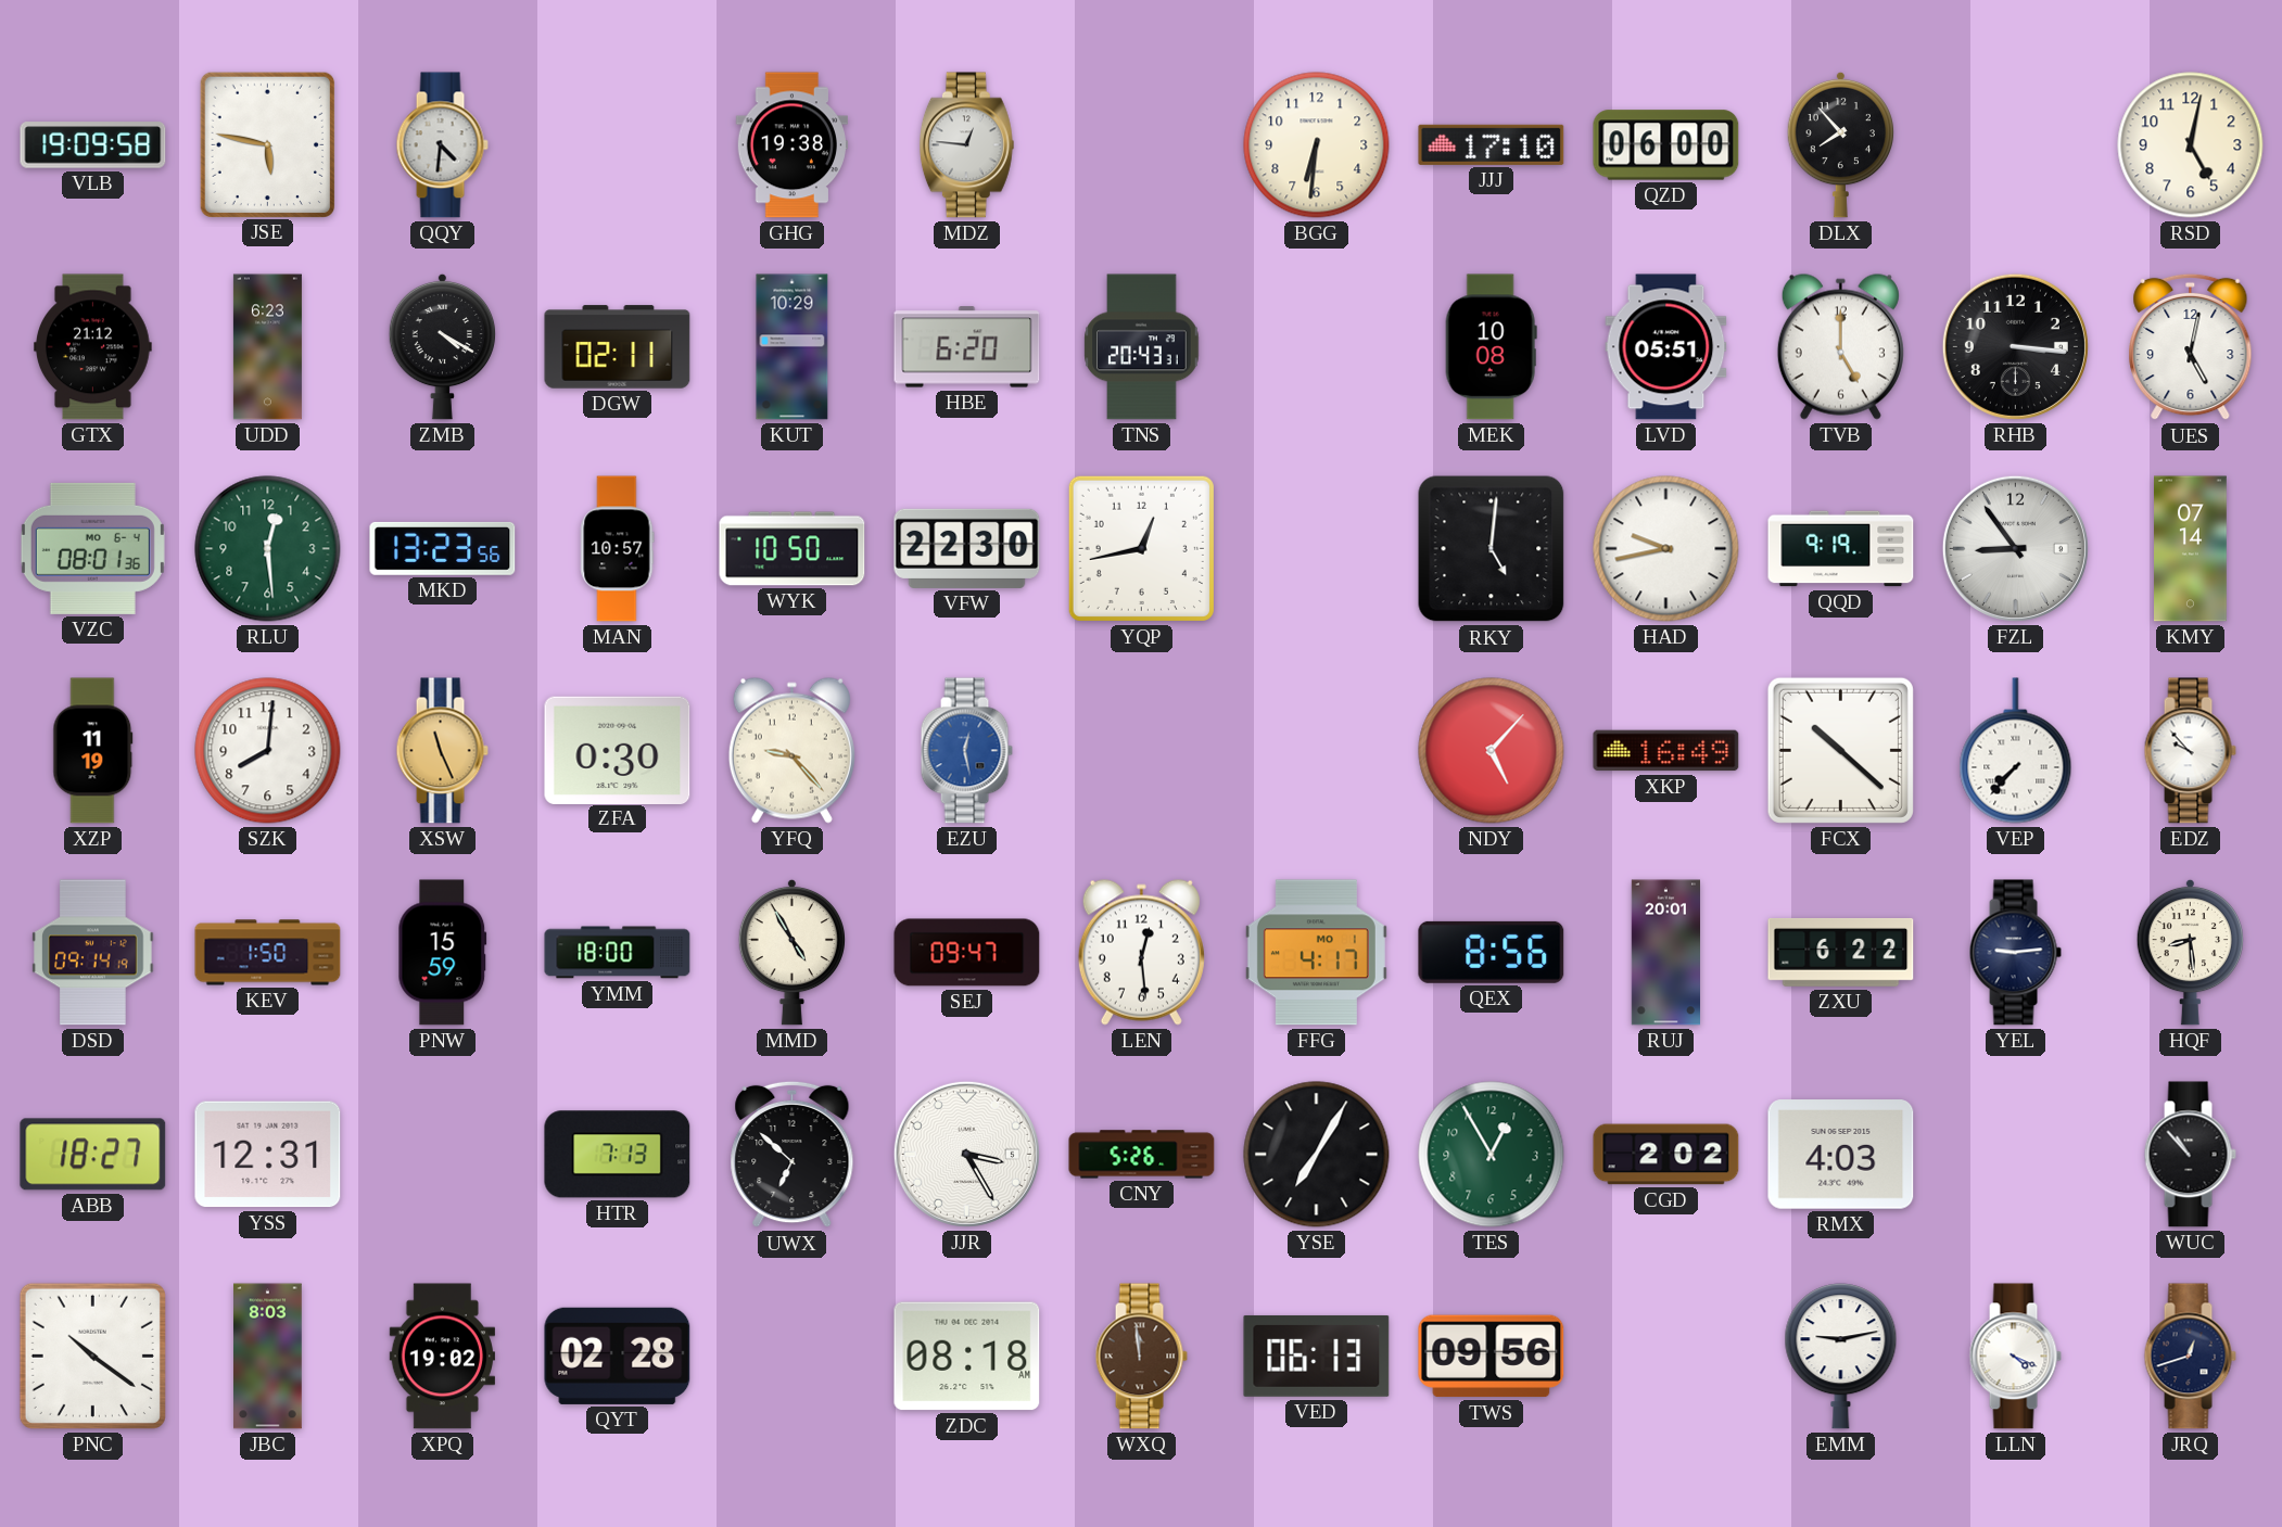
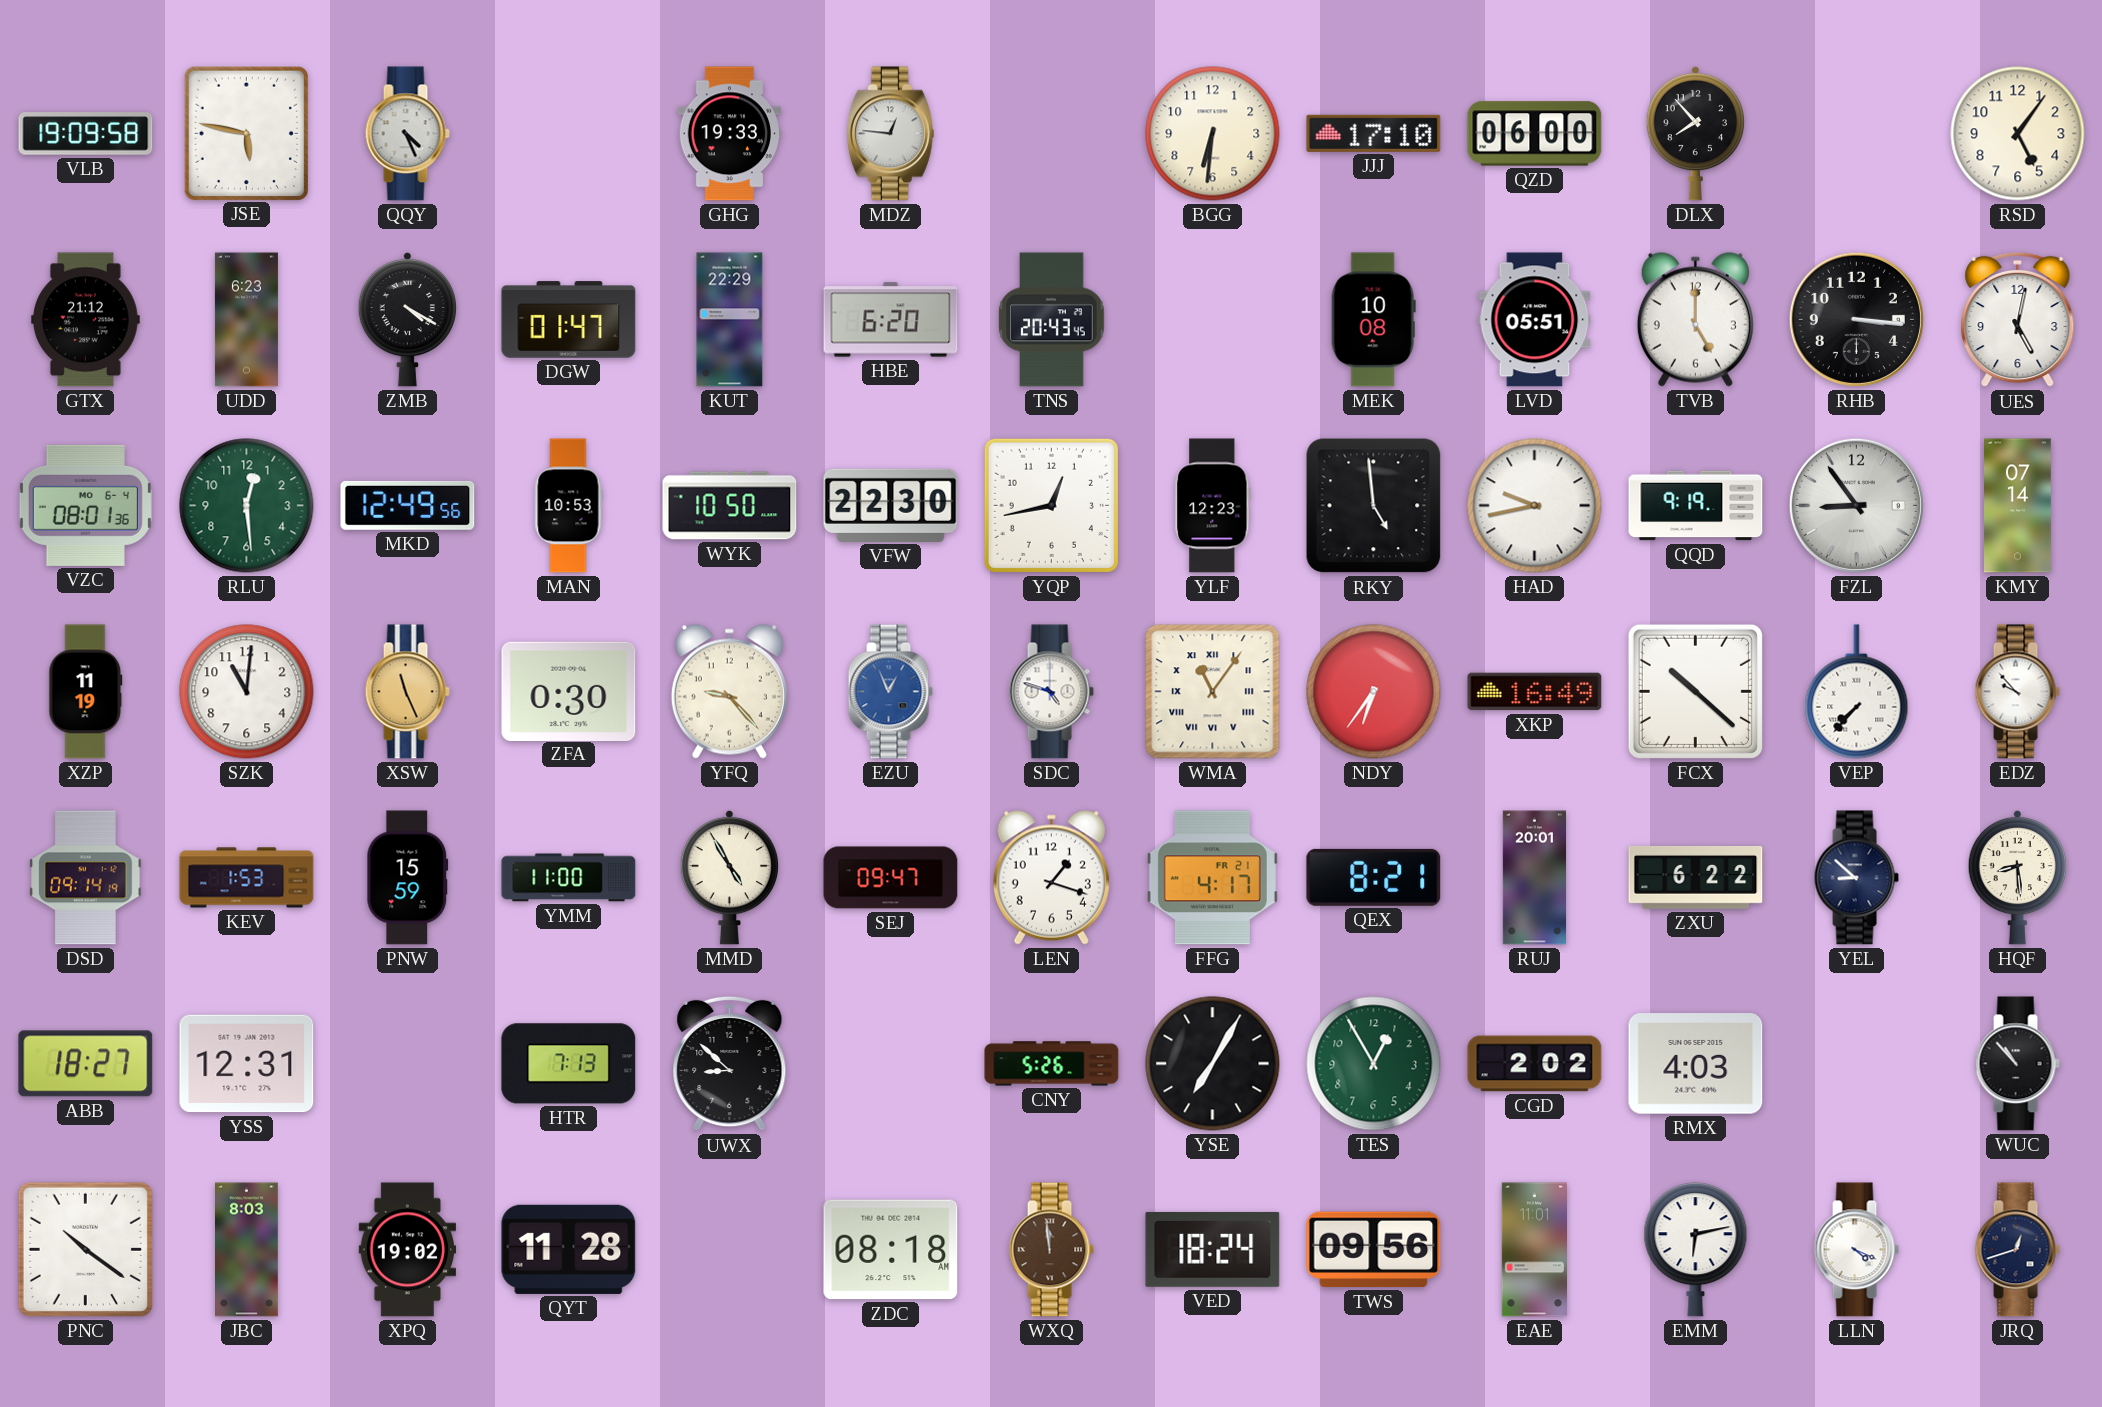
QQY: 4:31 -> 4:26 (407, 134)
GHG: 19:38 -> 19:33 (729, 134)
RSD: 5:02 -> 5:06 (2018, 134)
DGW: 02:11 -> 01:47 (569, 320)
KUT: 10:29 -> 22:29 (730, 320)
TNS: 20:43:31 -> 20:43:45 (1052, 320)
MKD: 13:23 -> 12:49 (408, 505)
MAN: 10:57 -> 10:53 (569, 506)
YLF: none -> 12:23 (1213, 506)
RKY: 5:01 -> 4:59 (1374, 506)
SZK: 8:01 -> 11:01 (247, 692)
EZU: 12:28 -> 12:56 (890, 692)
SDC: none -> 4:48 (1051, 692)
WMA: none -> 11:06 (1213, 692)
NDY: 5:07 -> 6:36 (1374, 692)
KEV: 1:50 -> 1:53 (247, 878)
YMM: 18:00 -> 11:00 (569, 878)
LEN: 12:29 -> 1:18 (1051, 877)
FFG date: MO 1 -> FR 21 (1212, 878)
QEX: 8:56 -> 8:21 (1374, 877)
YEL: 9:14 -> 8:52 (1856, 878)
UWX: 6:52 -> 8:52 (730, 1064)
JJR: 3:25 -> none (966, 1154)
QYT: 02:28 -> 11:28 (569, 1249)
VED: 06:13 -> 18:24 (1213, 1249)
EAE: none -> 11:01 (1535, 1250)
EMM: 9:13 -> 6:13 (1696, 1250)
